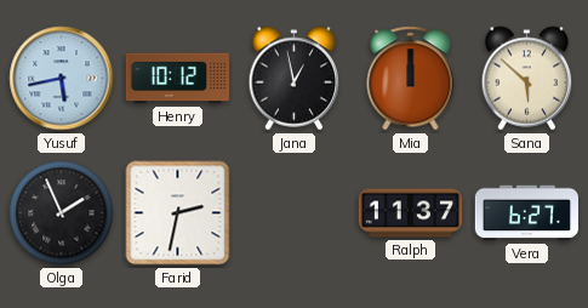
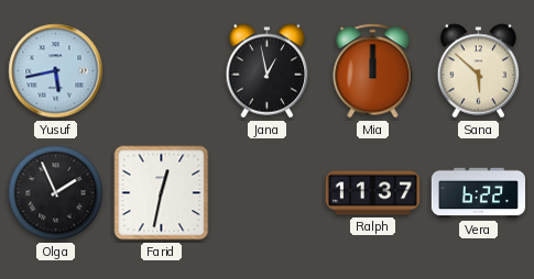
Henry: 10:12 -> none (177, 79)
Farid: 2:32 -> 12:32 (162, 193)
Vera: 6:27 -> 6:22 (478, 193)
